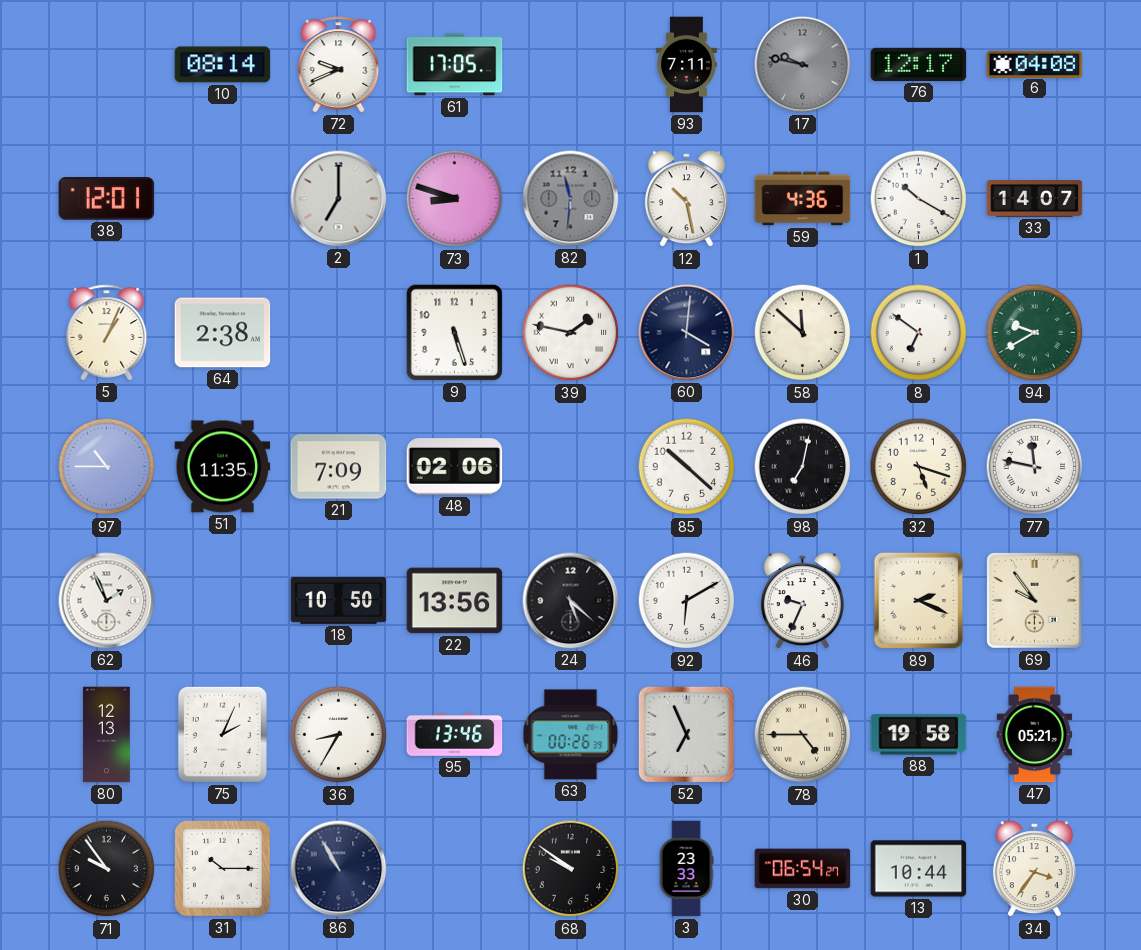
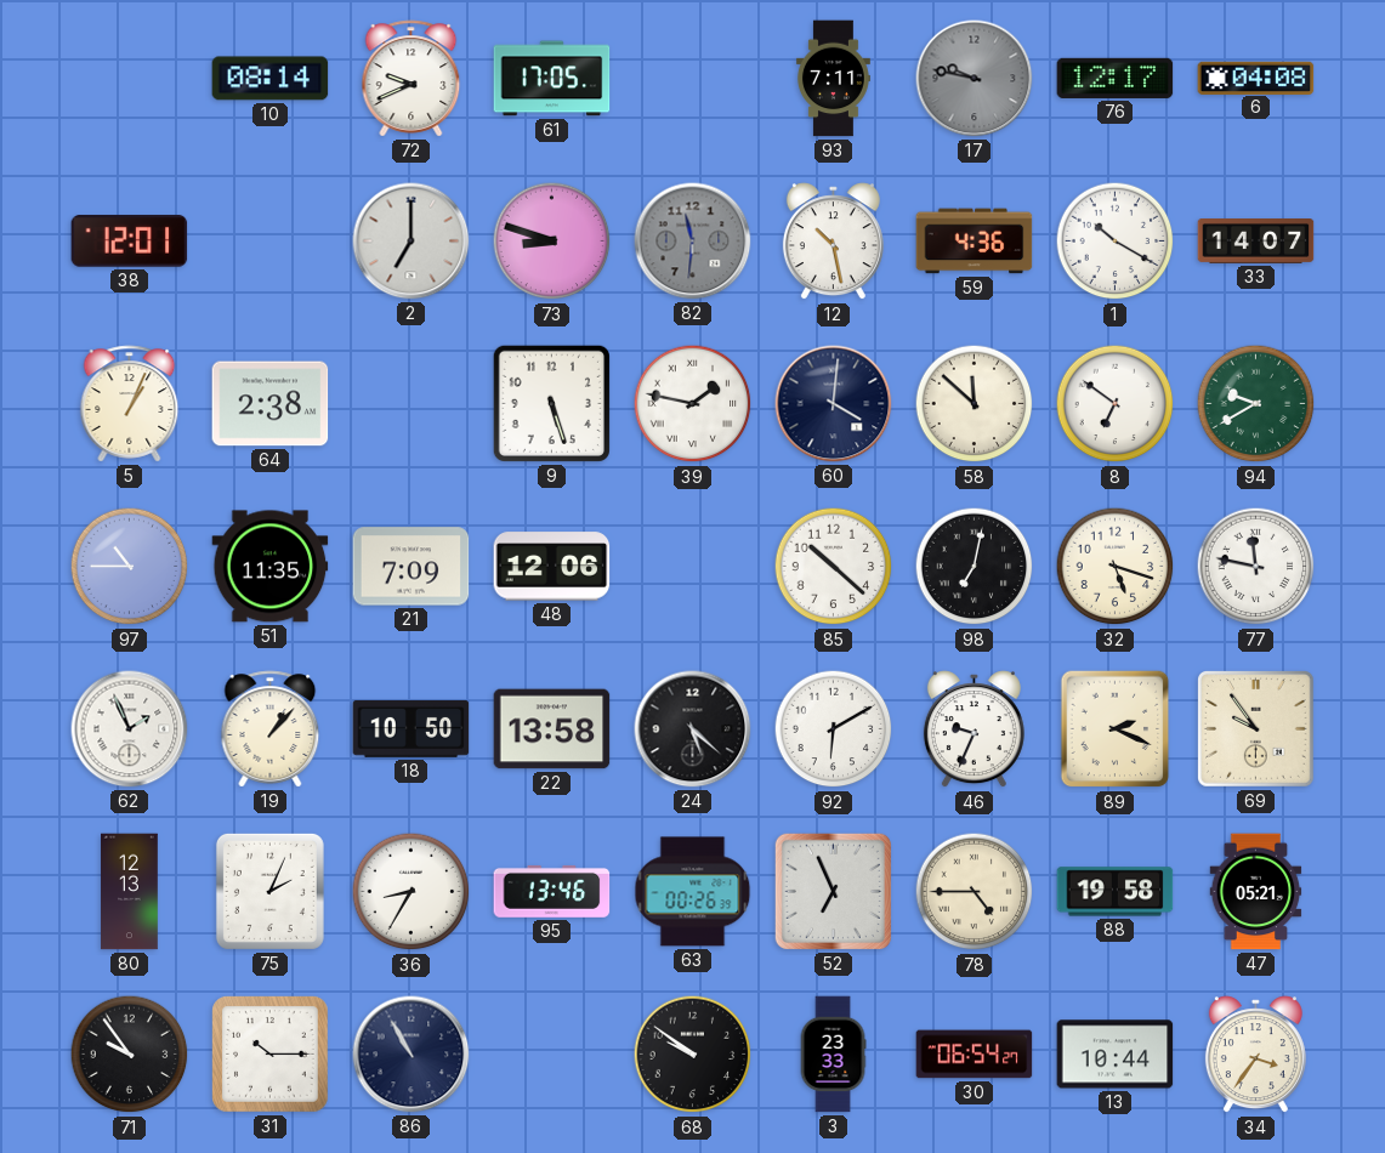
48: 02:06 -> 12:06 (552, 567)
19: none -> 1:07 (271, 729)
22: 13:56 -> 13:58 (552, 729)
